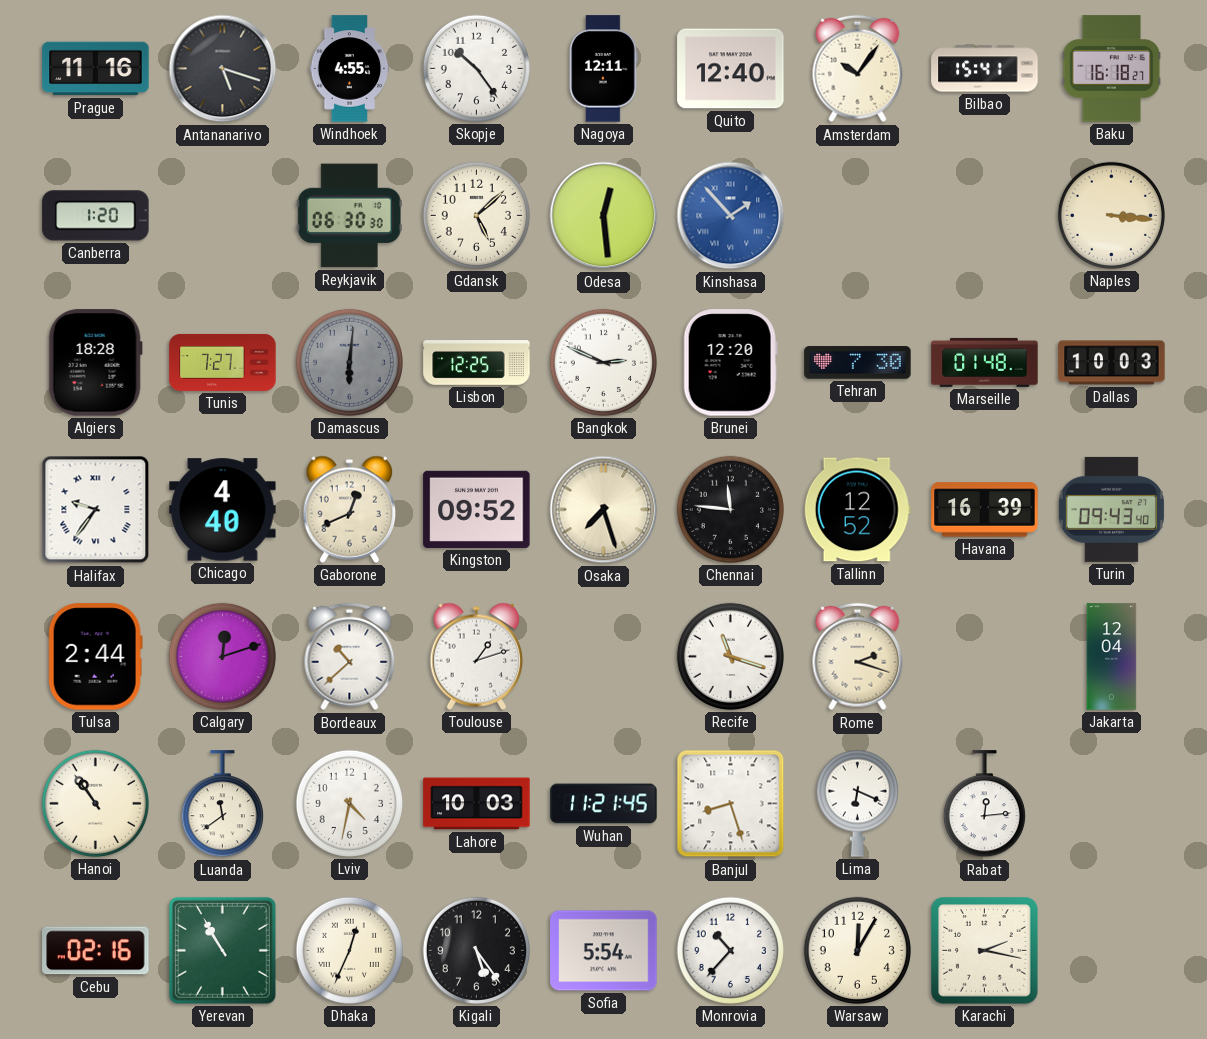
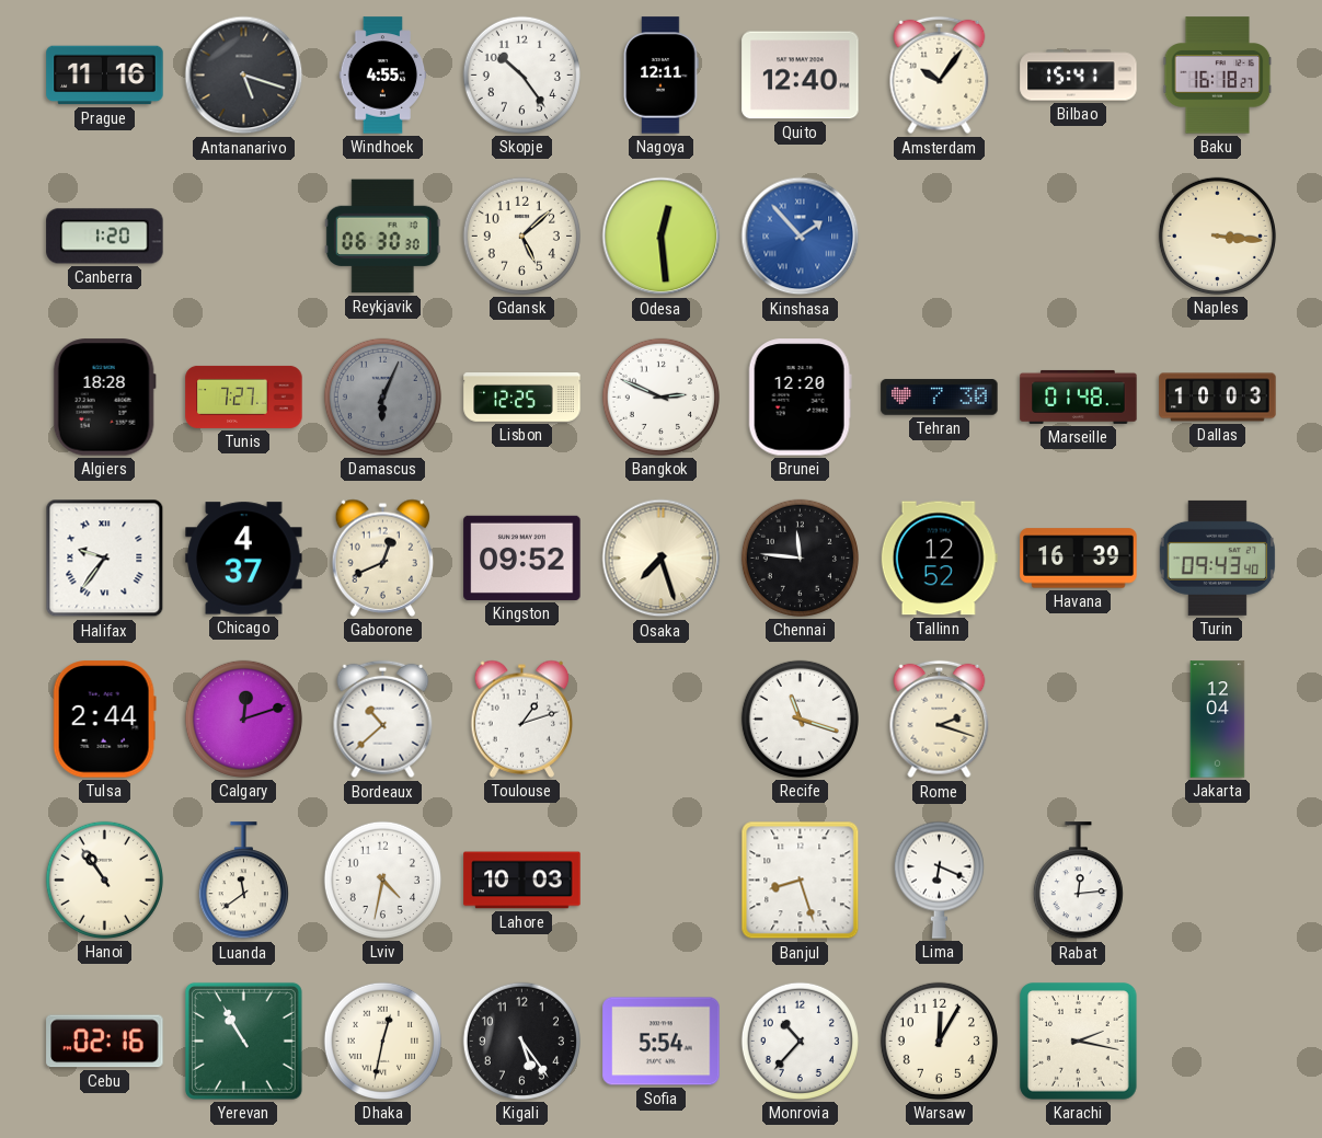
Damascus: 6:01 -> 6:04 (382, 396)
Chicago: 4:40 -> 4:37 (244, 559)
Wuhan: 11:21 -> none (604, 804)
Dhaka: 12:34 -> 12:32 (382, 1041)
